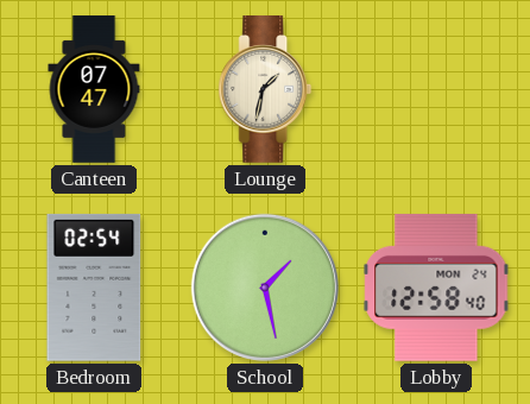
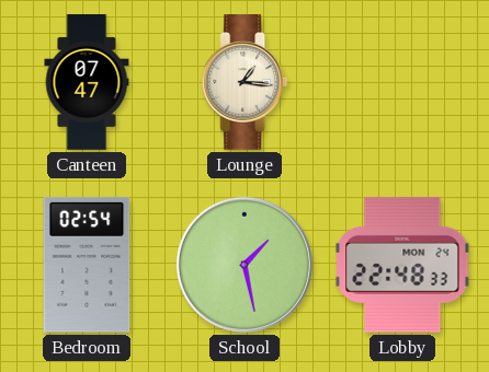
Lounge: 1:32 -> 1:16 (244, 83)
Lobby: 12:58 -> 22:48 (402, 265)
